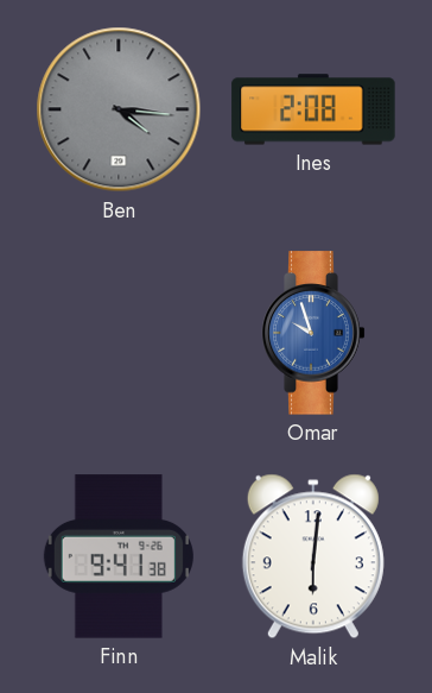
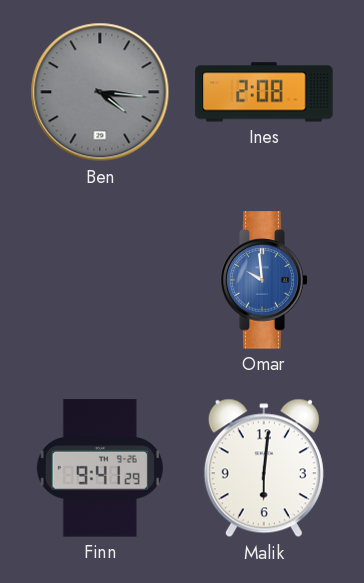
Omar: 9:57 -> 9:59 (264, 280)
Finn: 9:41:38 -> 9:41:29 (100, 468)
